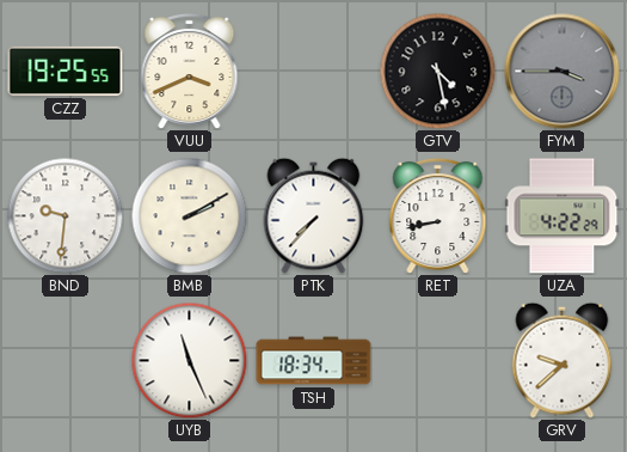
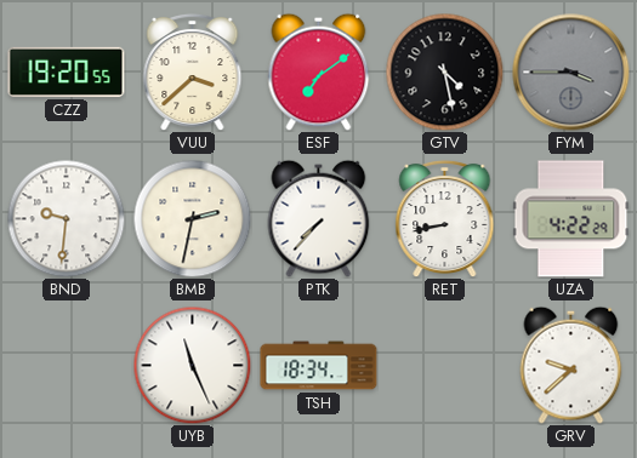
CZZ: 19:25 -> 19:20 (67, 71)
VUU: 3:41 -> 3:38 (193, 71)
ESF: none -> 7:09 (319, 71)
BMB: 2:10 -> 2:32 (192, 218)
